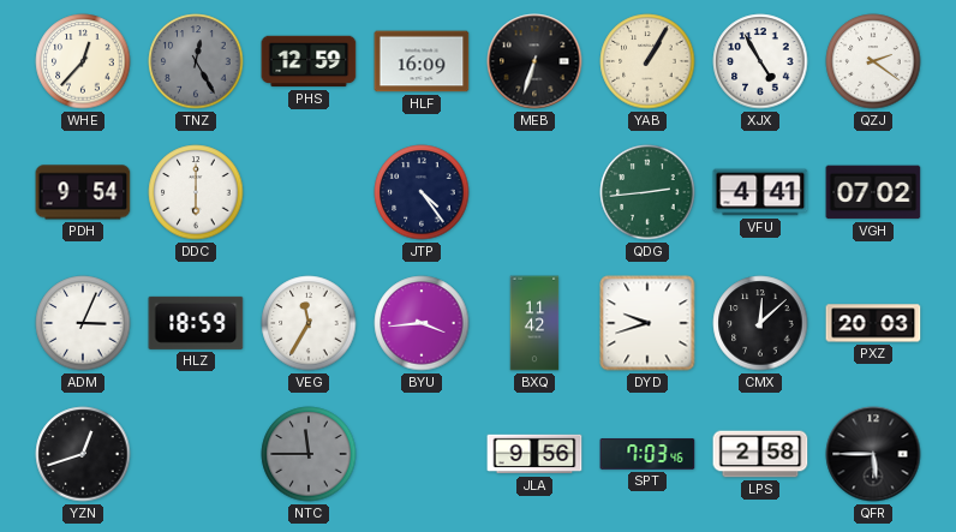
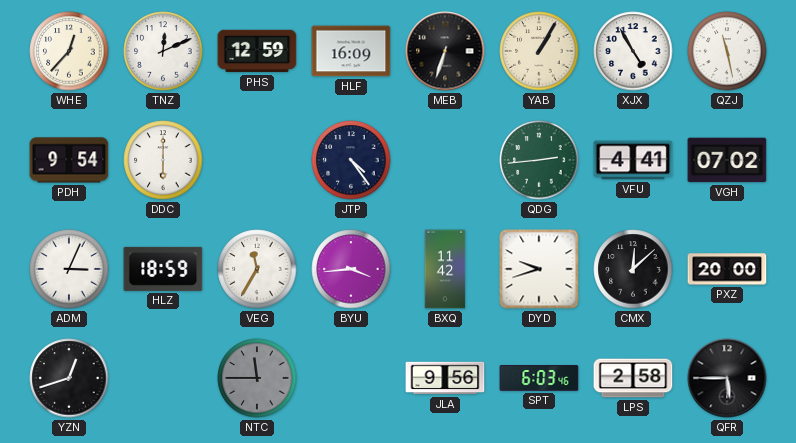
TNZ: 12:25 -> 12:11 (163, 51)
TNZ dial: grey -> white (163, 51)
QZJ: 2:21 -> 11:28 (727, 51)
PXZ: 20:03 -> 20:00 (727, 269)
SPT: 7:03 -> 6:03 (539, 378)
